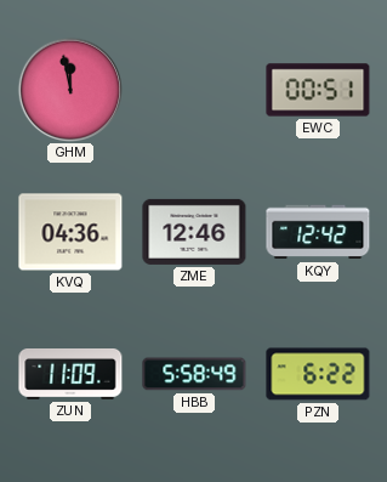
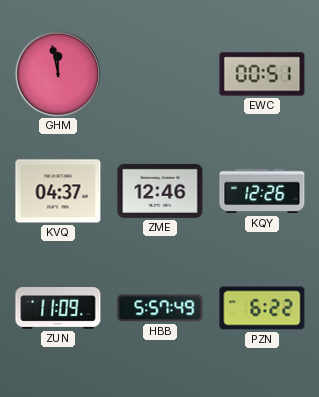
KVQ: 04:36 -> 04:37 (58, 191)
KQY: 12:42 -> 12:26 (262, 191)
HBB: 5:58 -> 5:57 (160, 308)
